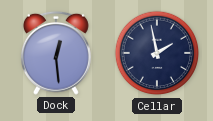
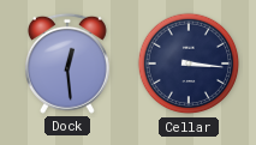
Cellar: 1:58 -> 3:16 (189, 64)
